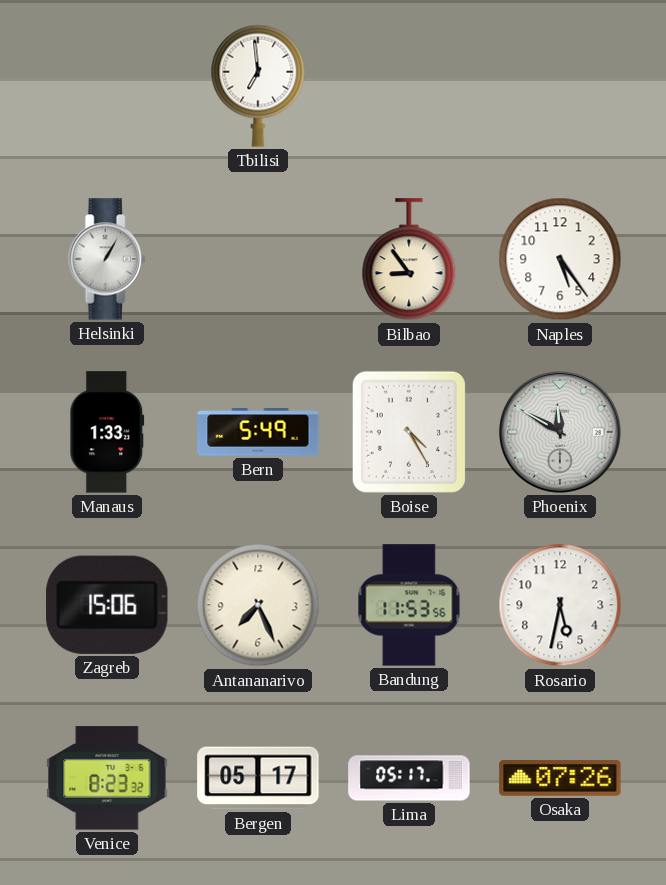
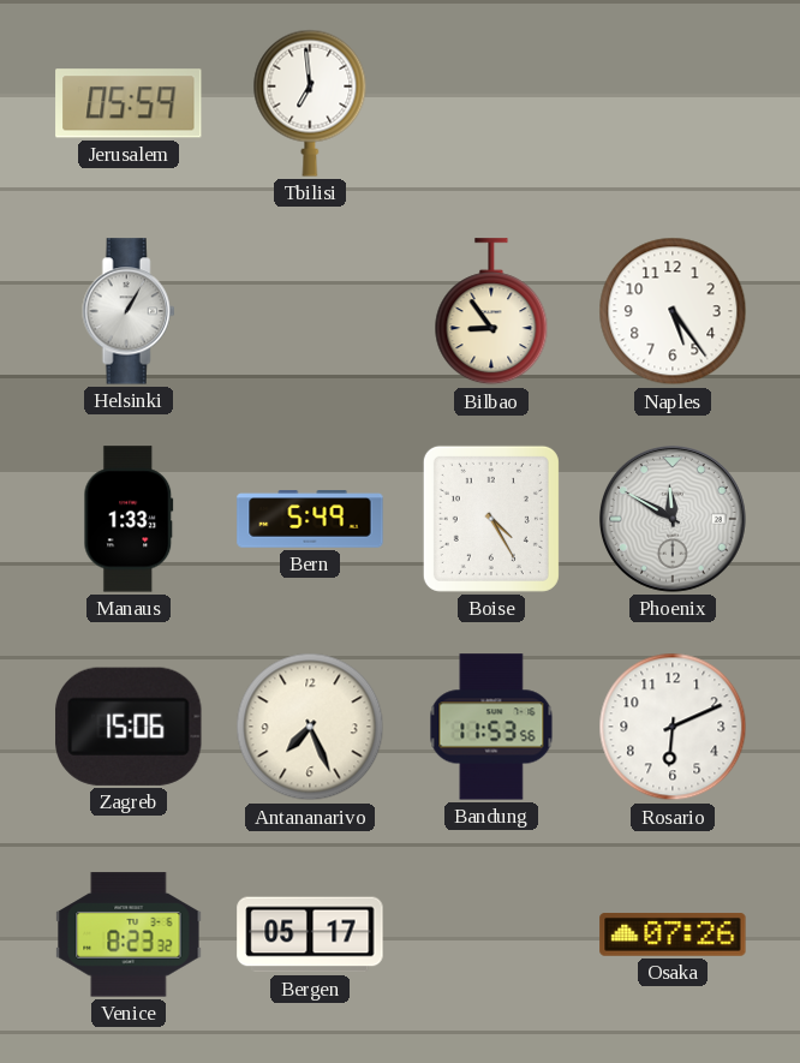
Jerusalem: none -> 05:59 (129, 103)
Rosario: 5:32 -> 6:11 (673, 727)
Lima: 05:17 -> none (409, 778)
